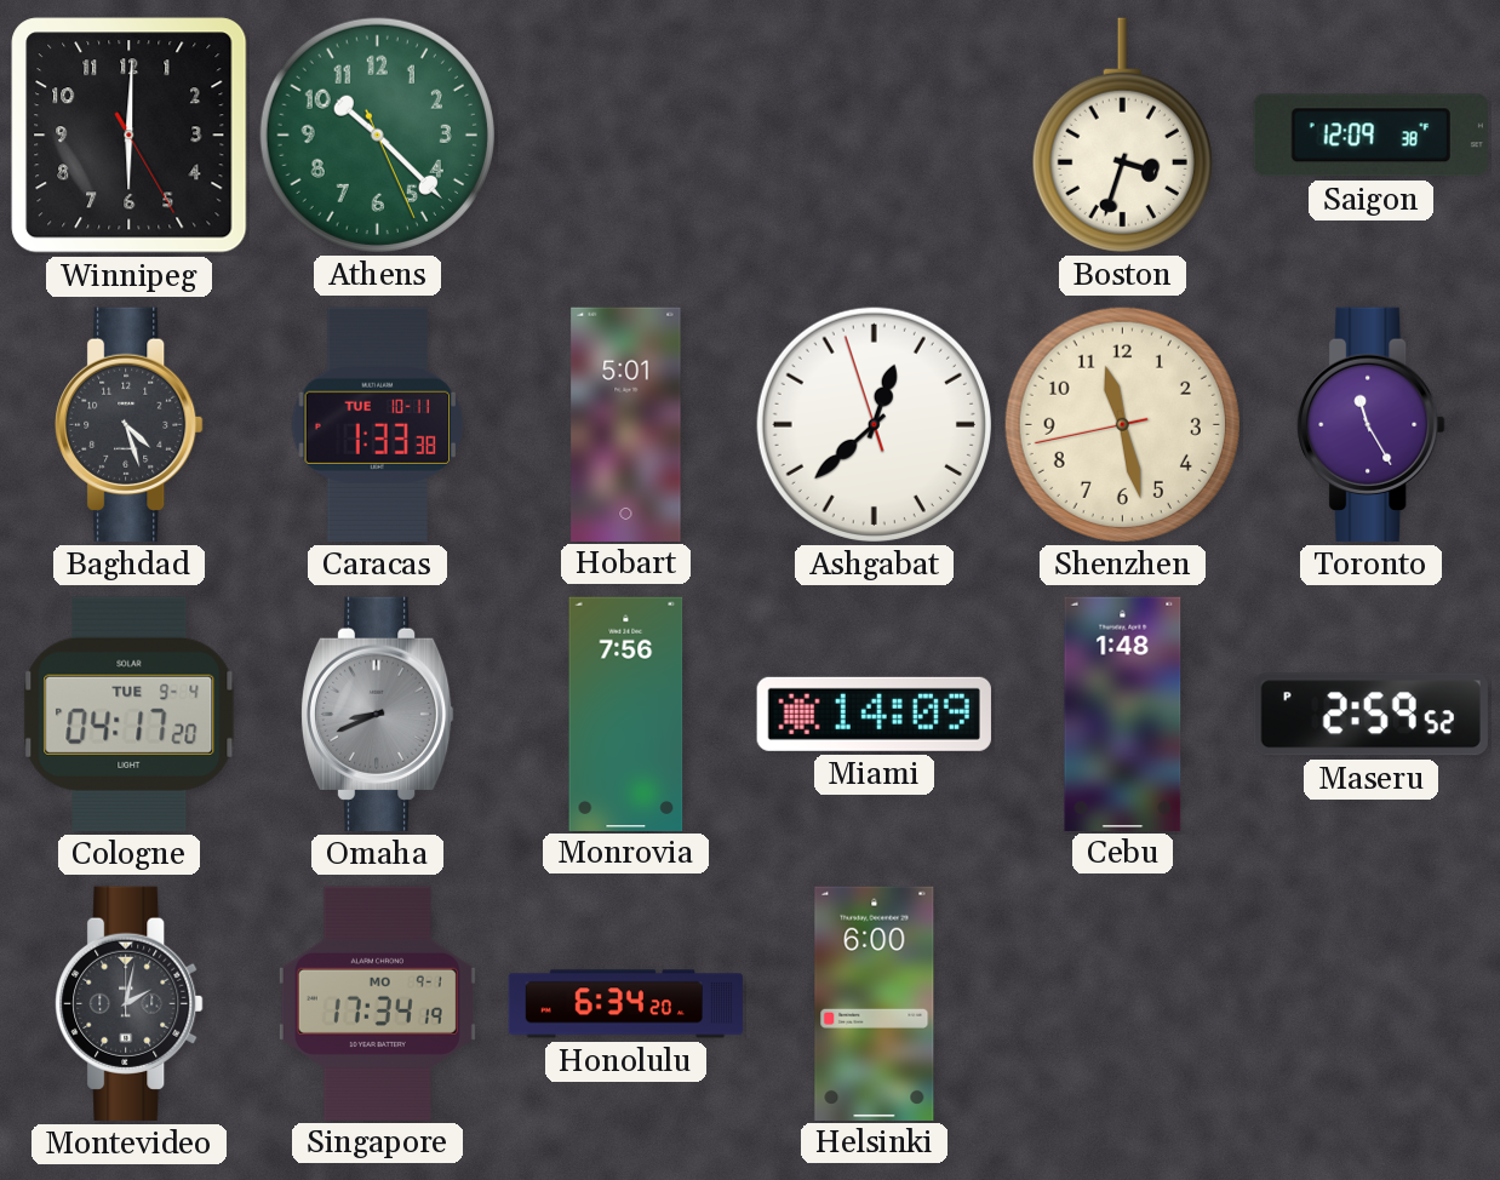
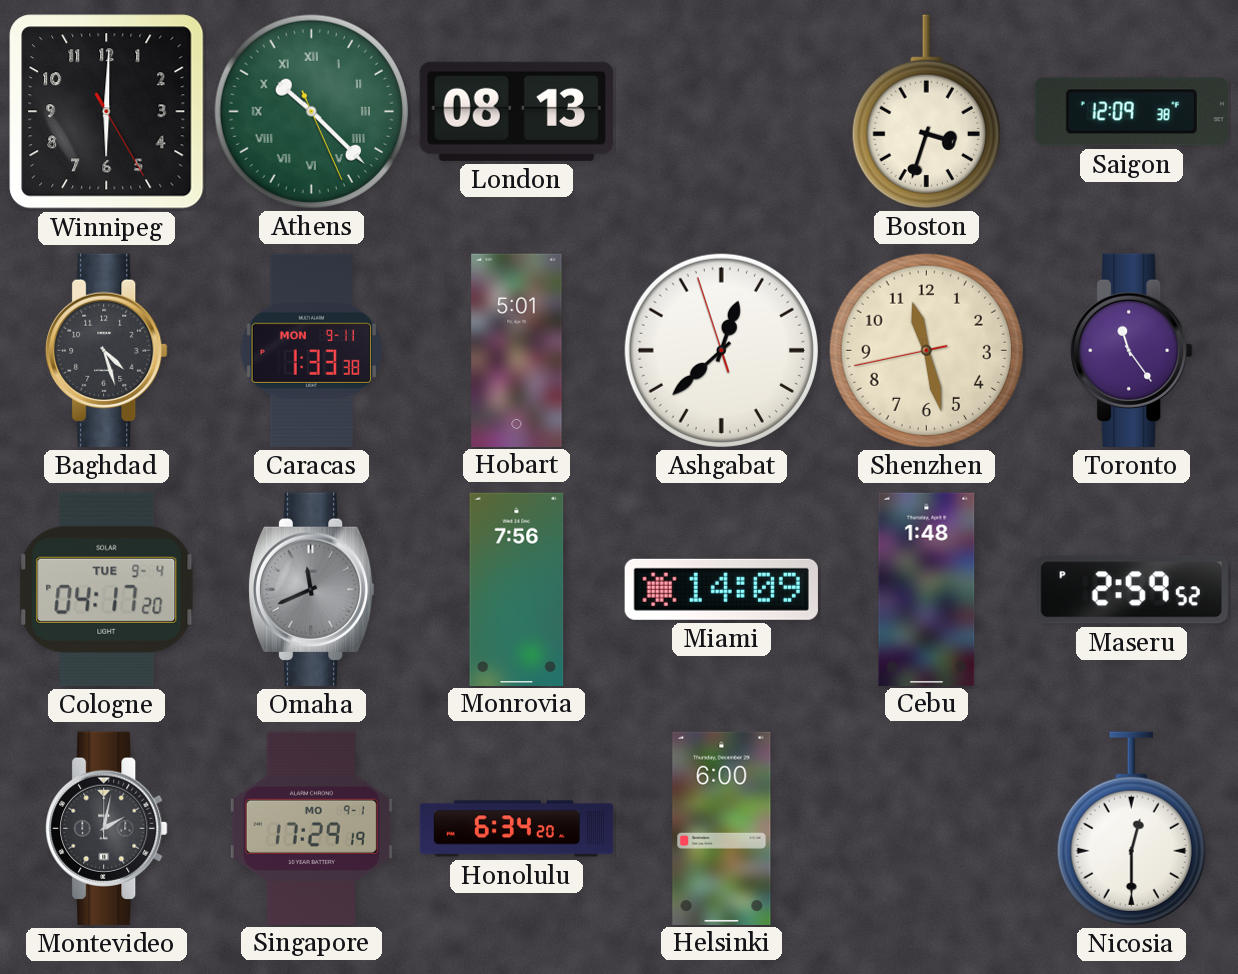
Athens numerals: Arabic -> Roman (311, 111)
London: none -> 08:13 (516, 111)
Caracas date: TUE 10-11 -> MON 9-11 (312, 350)
Toronto: 11:25 -> 11:24 (1132, 350)
Omaha: 8:41 -> 11:41 (311, 589)
Singapore: 17:34 -> 17:29 (311, 828)
Nicosia: none -> 12:30 (1131, 828)
